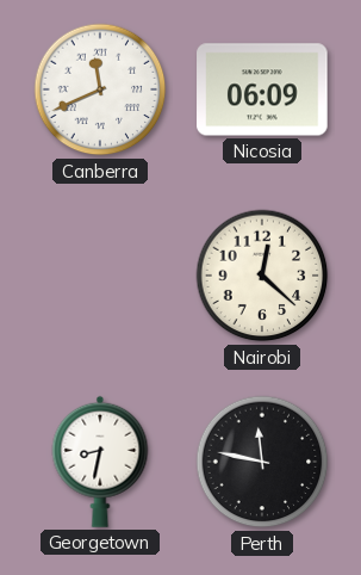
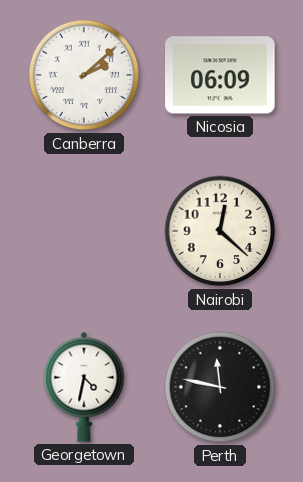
Canberra: 11:41 -> 2:08 (84, 75)
Georgetown: 8:32 -> 4:32 (84, 387)
